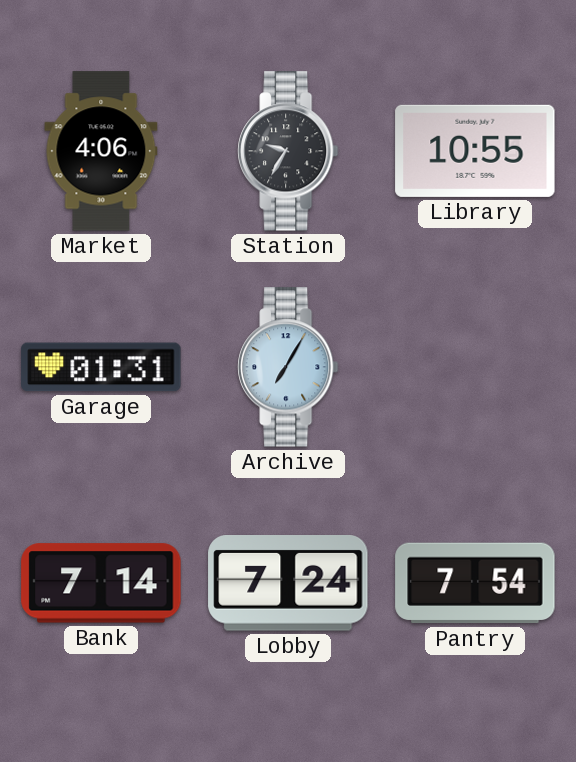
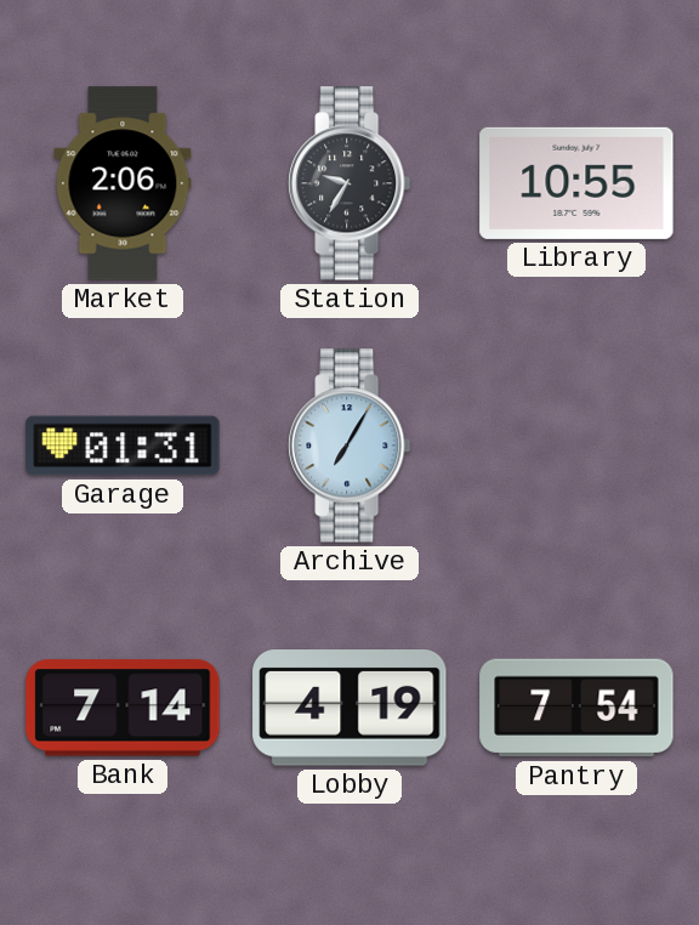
Market: 4:06 -> 2:06 (123, 183)
Lobby: 7:24 -> 4:19 (349, 709)
